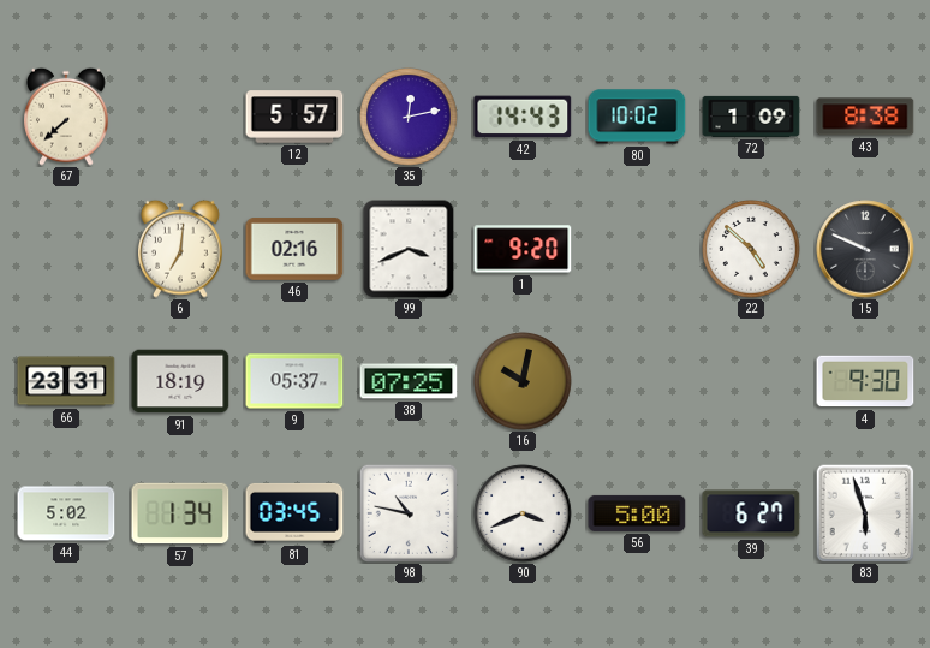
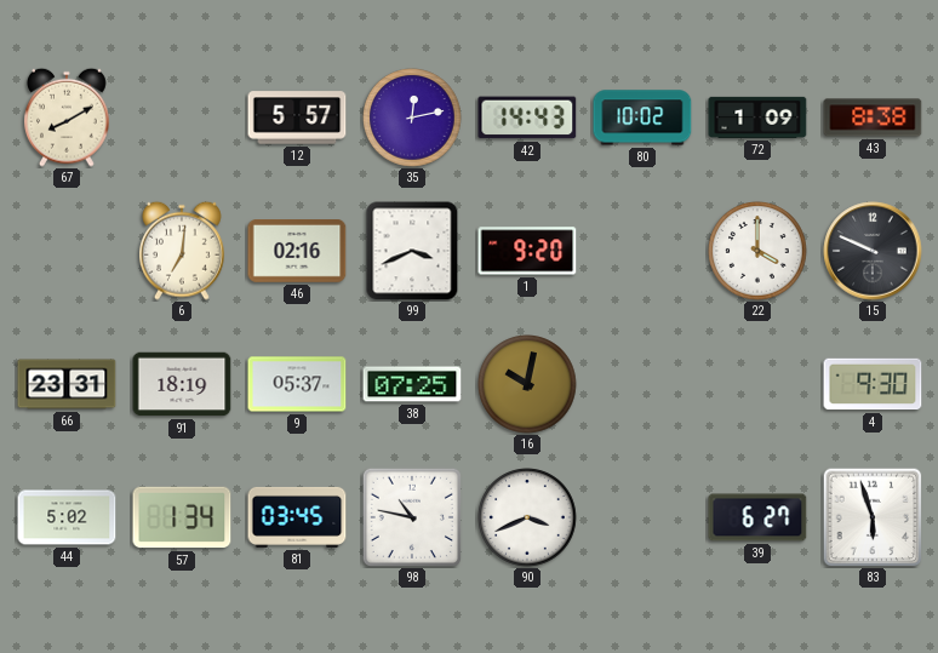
67: 7:38 -> 8:10 (68, 118)
22: 4:52 -> 4:00 (757, 251)
56: 5:00 -> none (637, 513)
